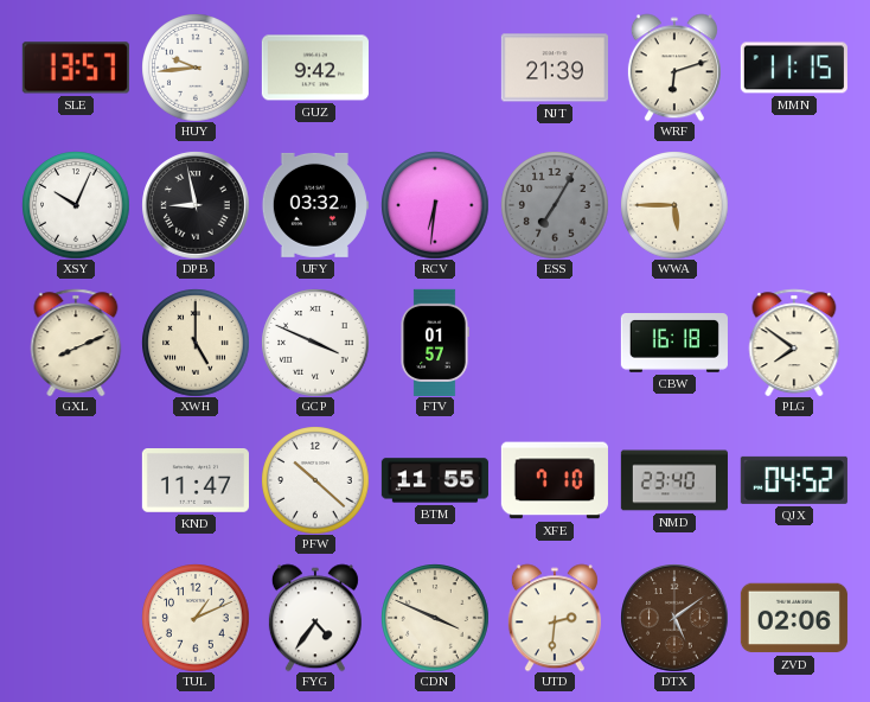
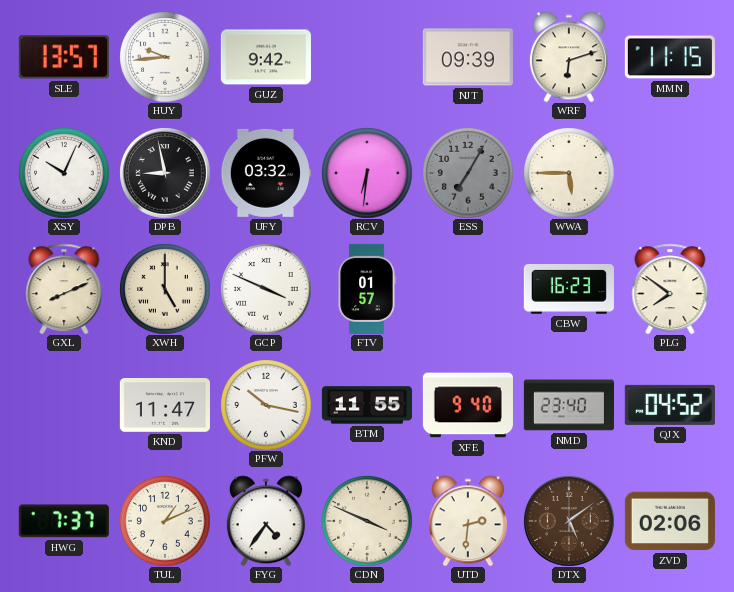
NJT: 21:39 -> 09:39 (468, 57)
CBW: 16:18 -> 16:23 (569, 290)
PFW: 10:22 -> 10:17 (266, 405)
XFE: 7:10 -> 9:40 (468, 405)
HWG: none -> 7:37 (64, 521)
